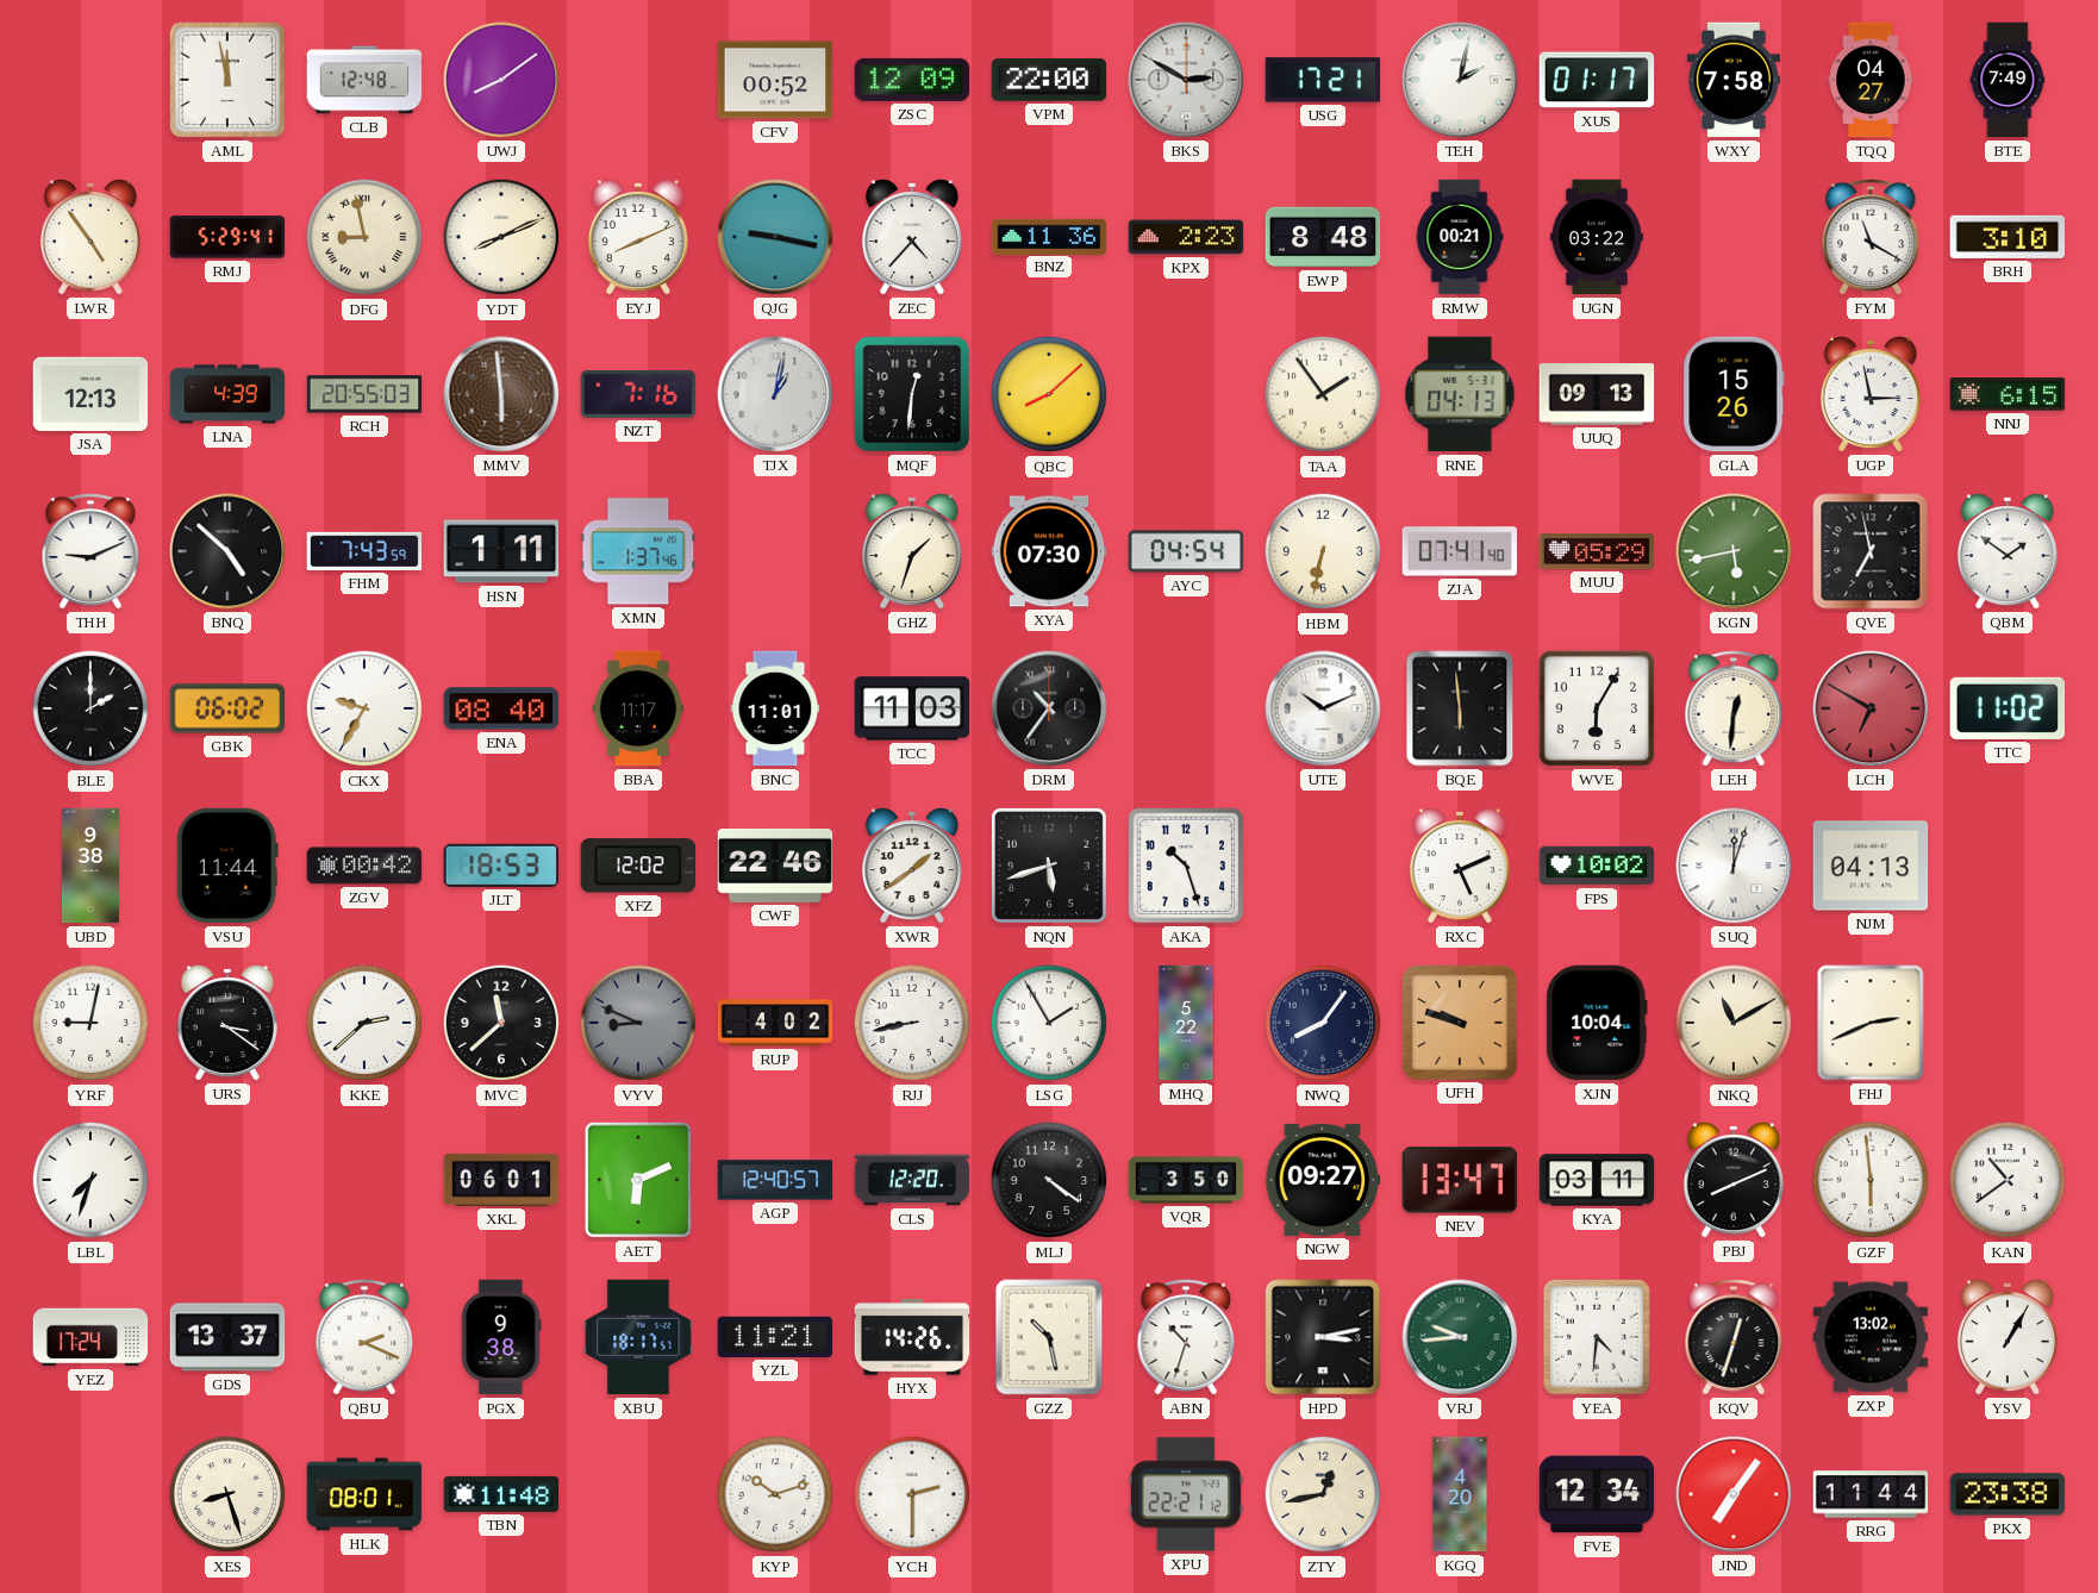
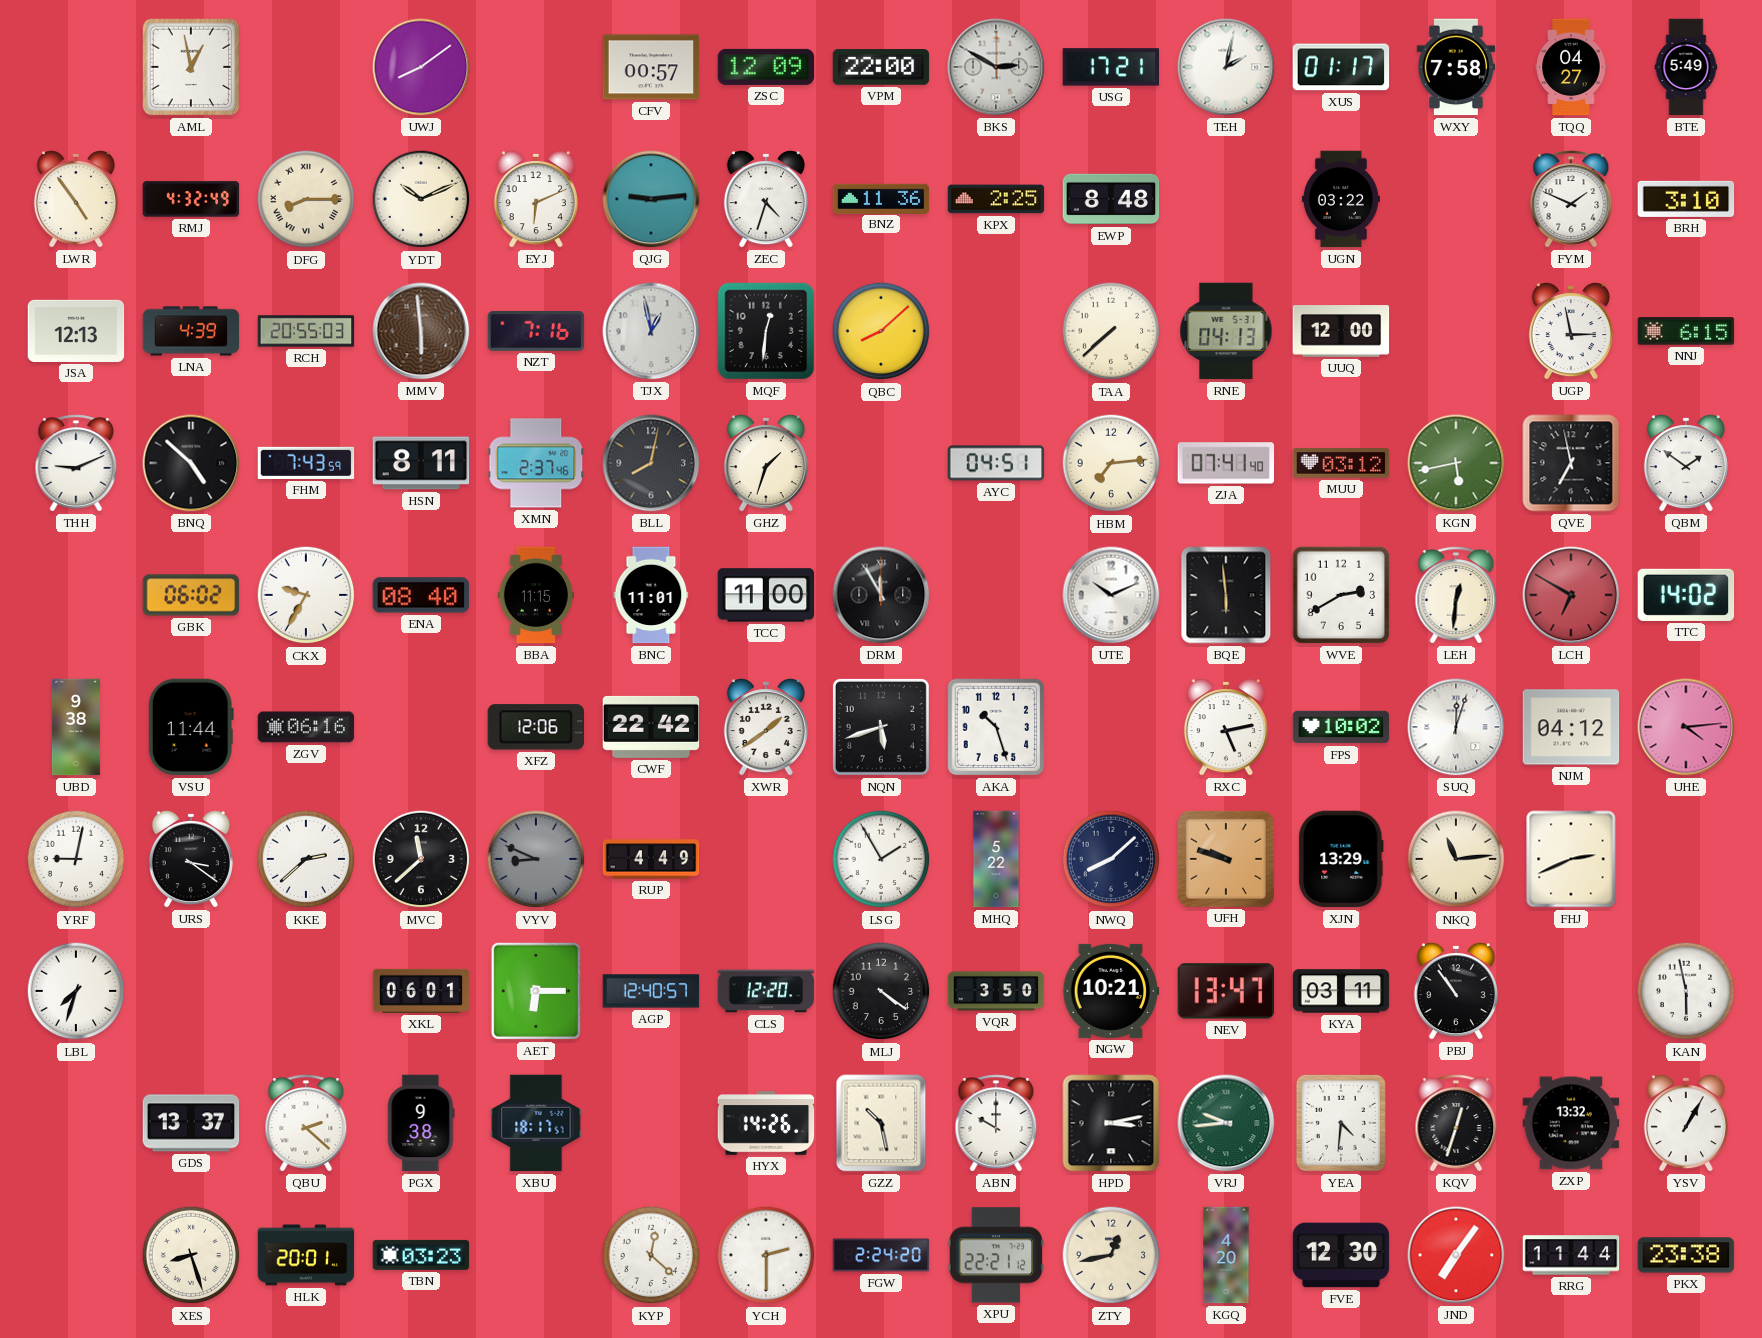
AML: 11:58 -> 12:58 (191, 67)
CLB: 12:48 -> none (364, 80)
CFV: 00:52 -> 00:57 (651, 67)
BTE: 7:49 -> 5:49 (1686, 67)
RMJ: 5:29 -> 4:32 (191, 199)
DFG: 8:58 -> 8:15 (306, 199)
YDT: 8:11 -> 10:11 (421, 199)
EYJ: 8:11 -> 6:11 (536, 200)
QJG: 9:17 -> 9:14 (651, 199)
ZEC: 4:37 -> 4:33 (766, 200)
KPX: 2:23 -> 2:25 (996, 199)
RMW: 00:21 -> none (1460, 237)
FYM: 11:20 -> 1:49 (1571, 199)
TJX: 1:02 -> 12:58 (651, 331)
TAA: 1:54 -> 7:38 (1111, 331)
UUQ: 09:13 -> 12:00 (1341, 331)
GLA: 15:26 -> none (1734, 394)
HSN: 1:11 -> 8:11 (421, 463)
XMN: 1:37 -> 2:37 (536, 463)
BLL: none -> 8:02 (651, 463)
XYA: 07:30 -> none (1049, 551)
AYC: 04:54 -> 04:51 (996, 463)
HBM: 6:32 -> 7:14 (1111, 463)
MUU: 05:29 -> 03:12 (1341, 463)
BLE: 2:00 -> none (90, 708)
BBA: 11:17 -> 11:15 (536, 595)
TCC: 11:03 -> 11:00 (766, 595)
DRM: 10:36 -> 11:55 (881, 595)
WVE: 6:05 -> 2:40 (1341, 595)
TTC: 11:02 -> 14:02 (1686, 595)
ZGV: 00:42 -> 06:16 (306, 727)
JLT: 18:53 -> none (501, 866)
XFZ: 12:02 -> 12:06 (535, 727)
CWF: 22:46 -> 22:42 (651, 727)
RXC: 5:11 -> 5:13 (1226, 728)
NJM: 04:13 -> 04:12 (1571, 727)
UHE: none -> 4:14 (1686, 727)
RUP: 4:02 -> 4:49 (651, 859)
RJJ: 8:43 -> none (912, 1023)
NWQ: 8:06 -> 8:08 (1111, 859)
XJN: 10:04 -> 13:29 (1341, 859)
NKQ: 11:10 -> 11:14 (1456, 859)
AET: 6:11 -> 6:15 (536, 991)
NGW: 09:27 -> 10:21 (1111, 991)
PBJ: 8:11 -> 10:54 (1456, 992)
GZF: 5:59 -> none (1871, 1180)
KAN: 10:39 -> 5:58 (1686, 991)
YEZ: 17:24 -> none (90, 1337)
QBU: 2:19 -> 2:22 (306, 1123)
YZL: 11:21 -> none (775, 1337)
ABN: 10:33 -> 10:00 (996, 1123)
ZXP: 13:02 -> 13:32 (1571, 1123)
HLK: 08:01 -> 20:01 (306, 1255)
TBN: 11:48 -> 03:23 (421, 1255)
KYP: 10:12 -> 12:22 (651, 1255)
FGW: none -> 2:24 (881, 1255)
FVE: 12:34 -> 12:30 (1341, 1255)
